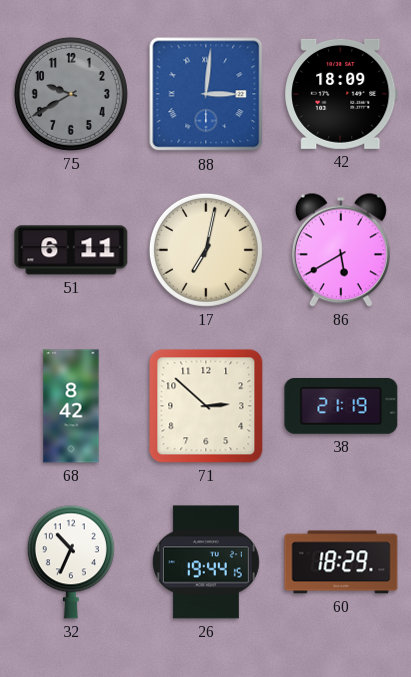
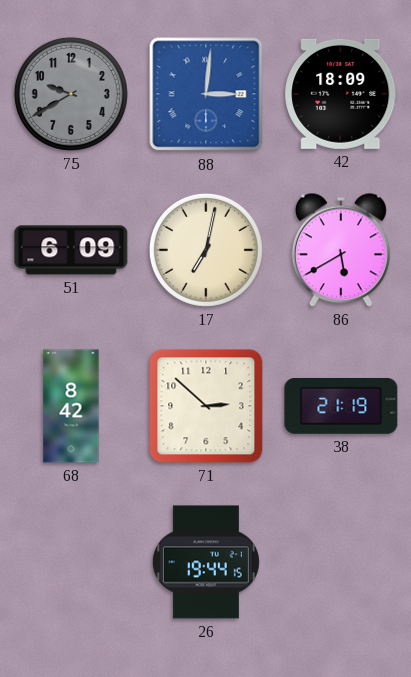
51: 6:11 -> 6:09 (71, 250)
32: 10:34 -> none (71, 562)
60: 18:29 -> none (341, 562)
